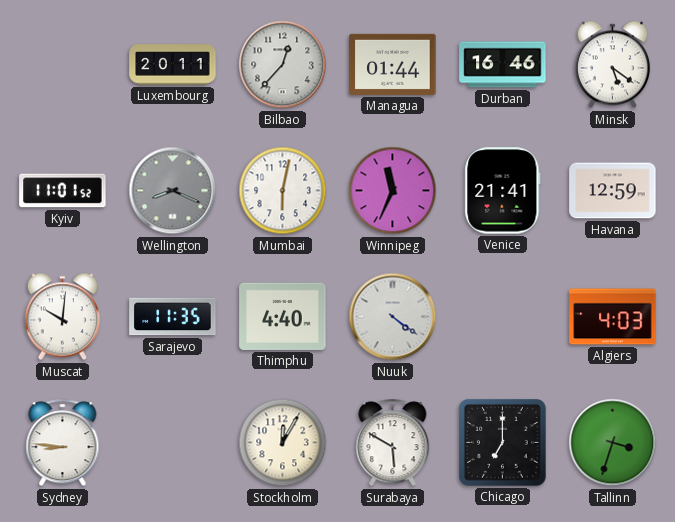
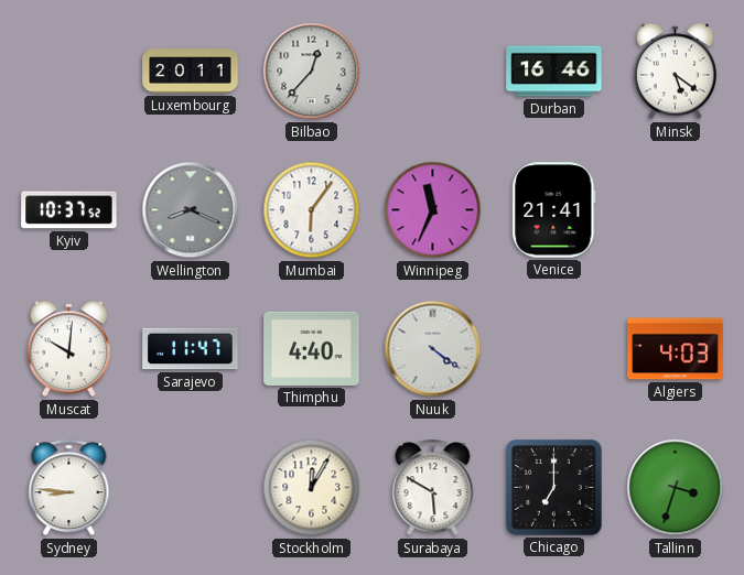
Managua: 01:44 -> none (393, 64)
Kyiv: 11:01 -> 10:37 (69, 210)
Mumbai: 6:02 -> 6:06 (312, 210)
Havana: 12:59 -> none (613, 191)
Sarajevo: 11:35 -> 11:47 (191, 349)
